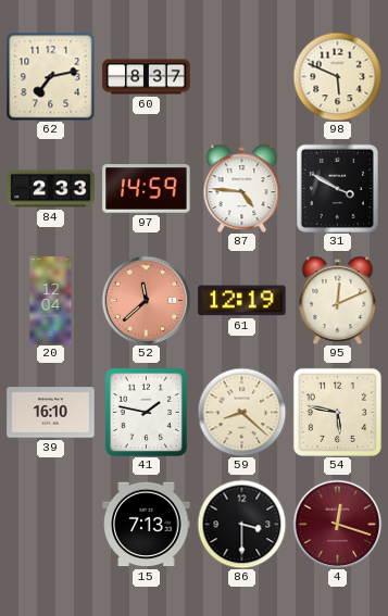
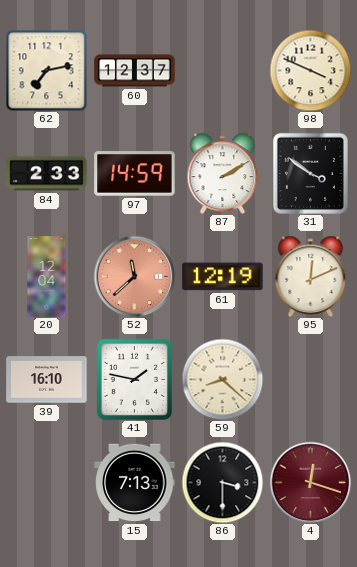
60: 8:37 -> 12:37 (135, 71)
98: 5:49 -> 3:49 (310, 70)
87: 4:46 -> 2:10 (223, 173)
31: 3:50 -> 3:51 (310, 173)
54: 5:47 -> none (337, 412)
